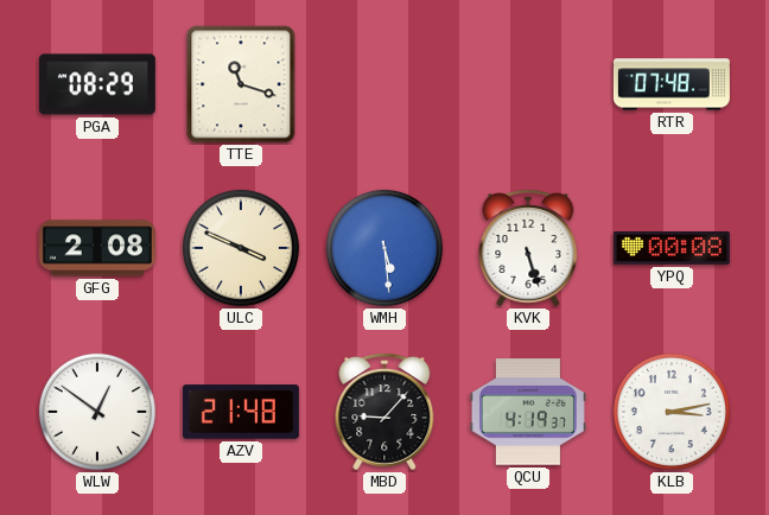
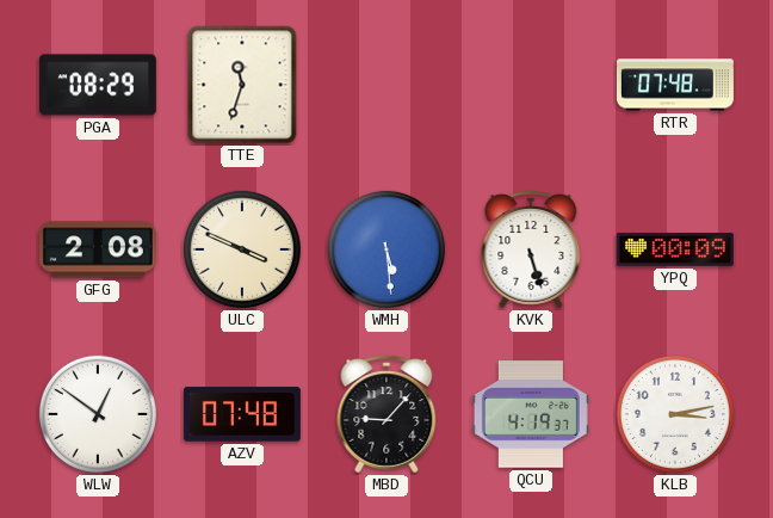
TTE: 11:18 -> 11:33 (242, 85)
YPQ: 00:08 -> 00:09 (675, 249)
AZV: 21:48 -> 07:48 (242, 414)
